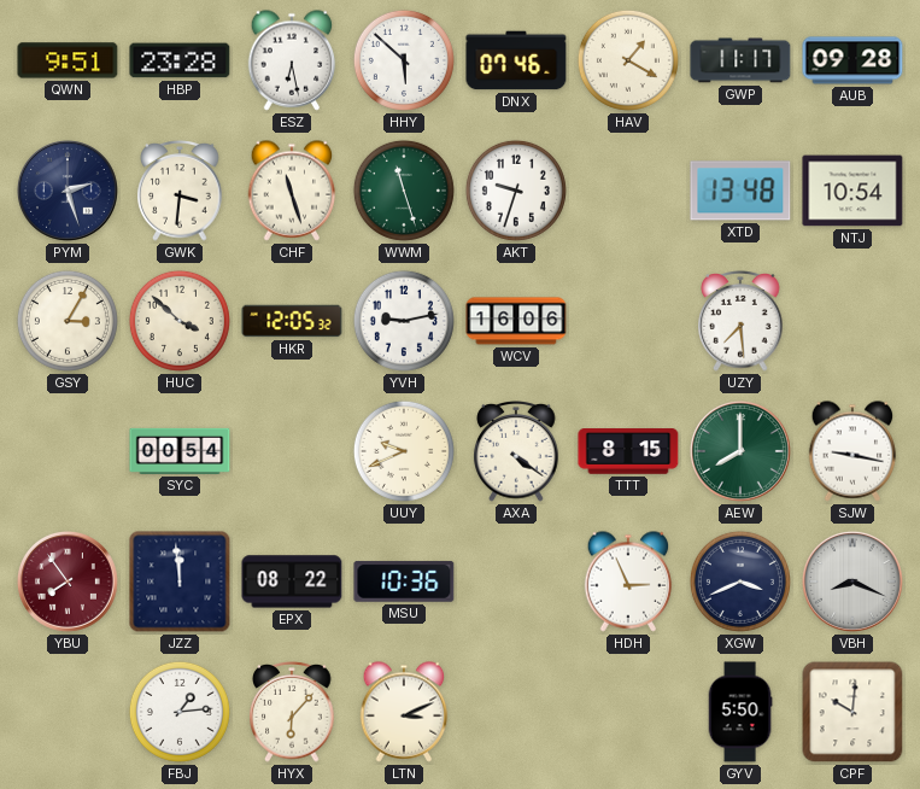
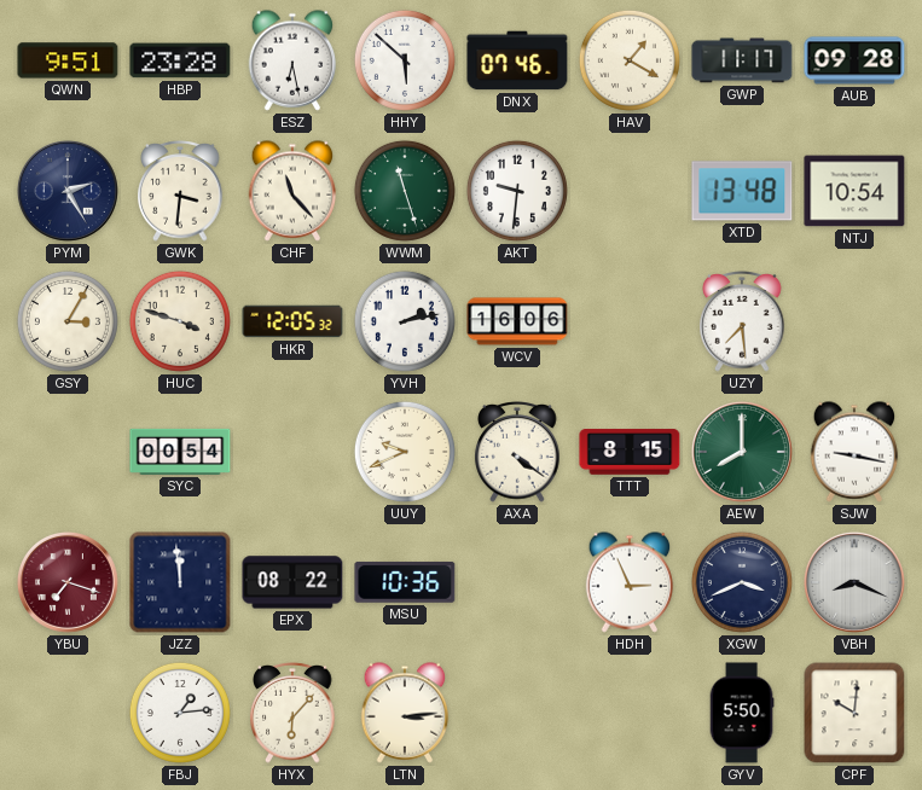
PYM: 2:27 -> 2:25 (68, 191)
CHF: 11:27 -> 11:23 (292, 191)
AKT: 9:33 -> 9:31 (517, 191)
HUC: 3:52 -> 3:48 (180, 321)
YVH: 9:13 -> 2:13 (405, 321)
YBU: 7:54 -> 7:18 (68, 582)
LTN: 3:11 -> 3:14 (405, 713)
